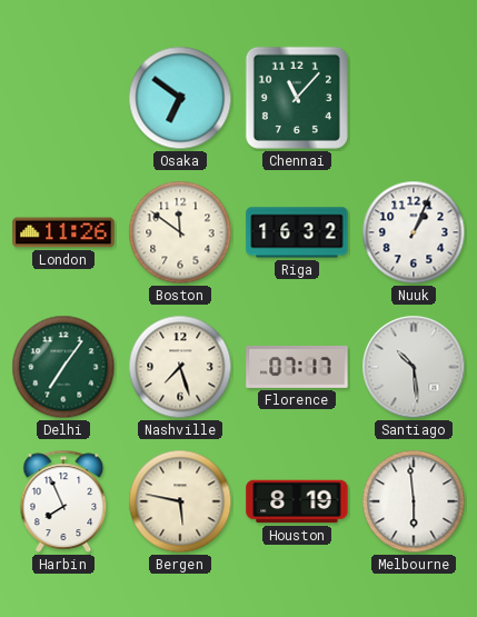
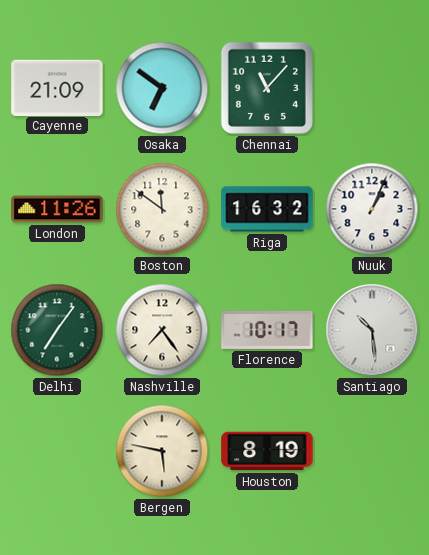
Cayenne: none -> 21:09 (57, 87)
Nashville: 7:27 -> 7:24 (162, 330)
Florence: 07:17 -> 10:17 (267, 330)
Harbin: 7:56 -> none (63, 501)
Melbourne: 5:59 -> none (414, 501)
